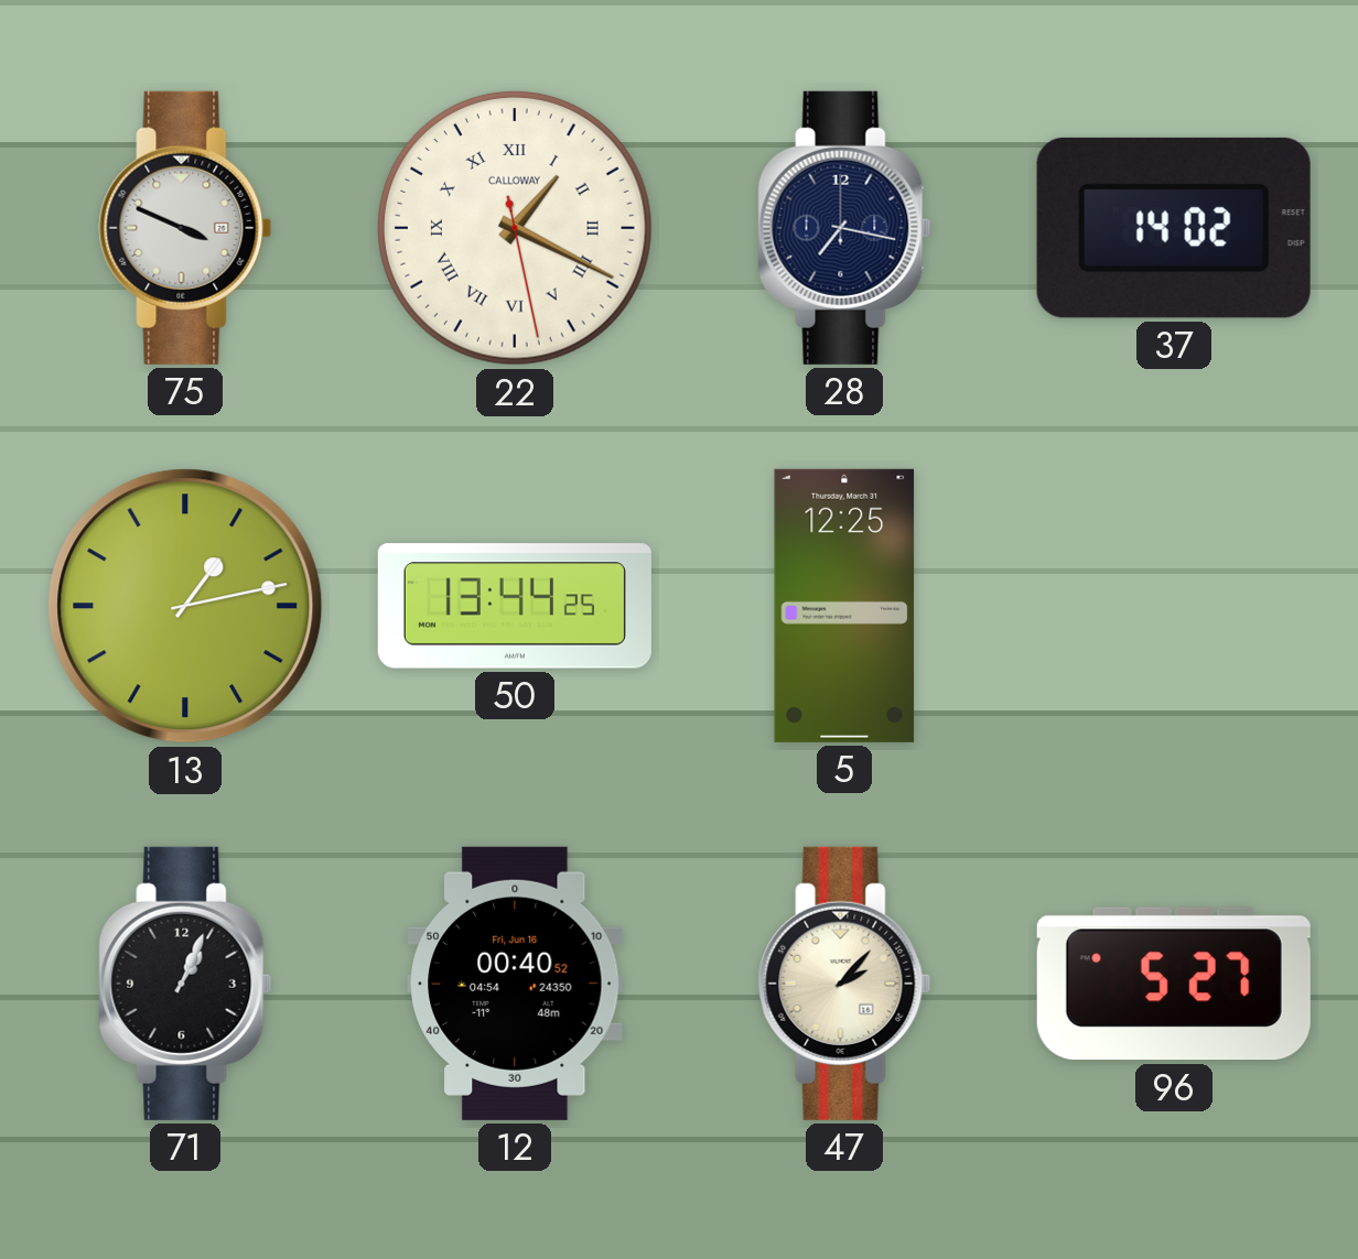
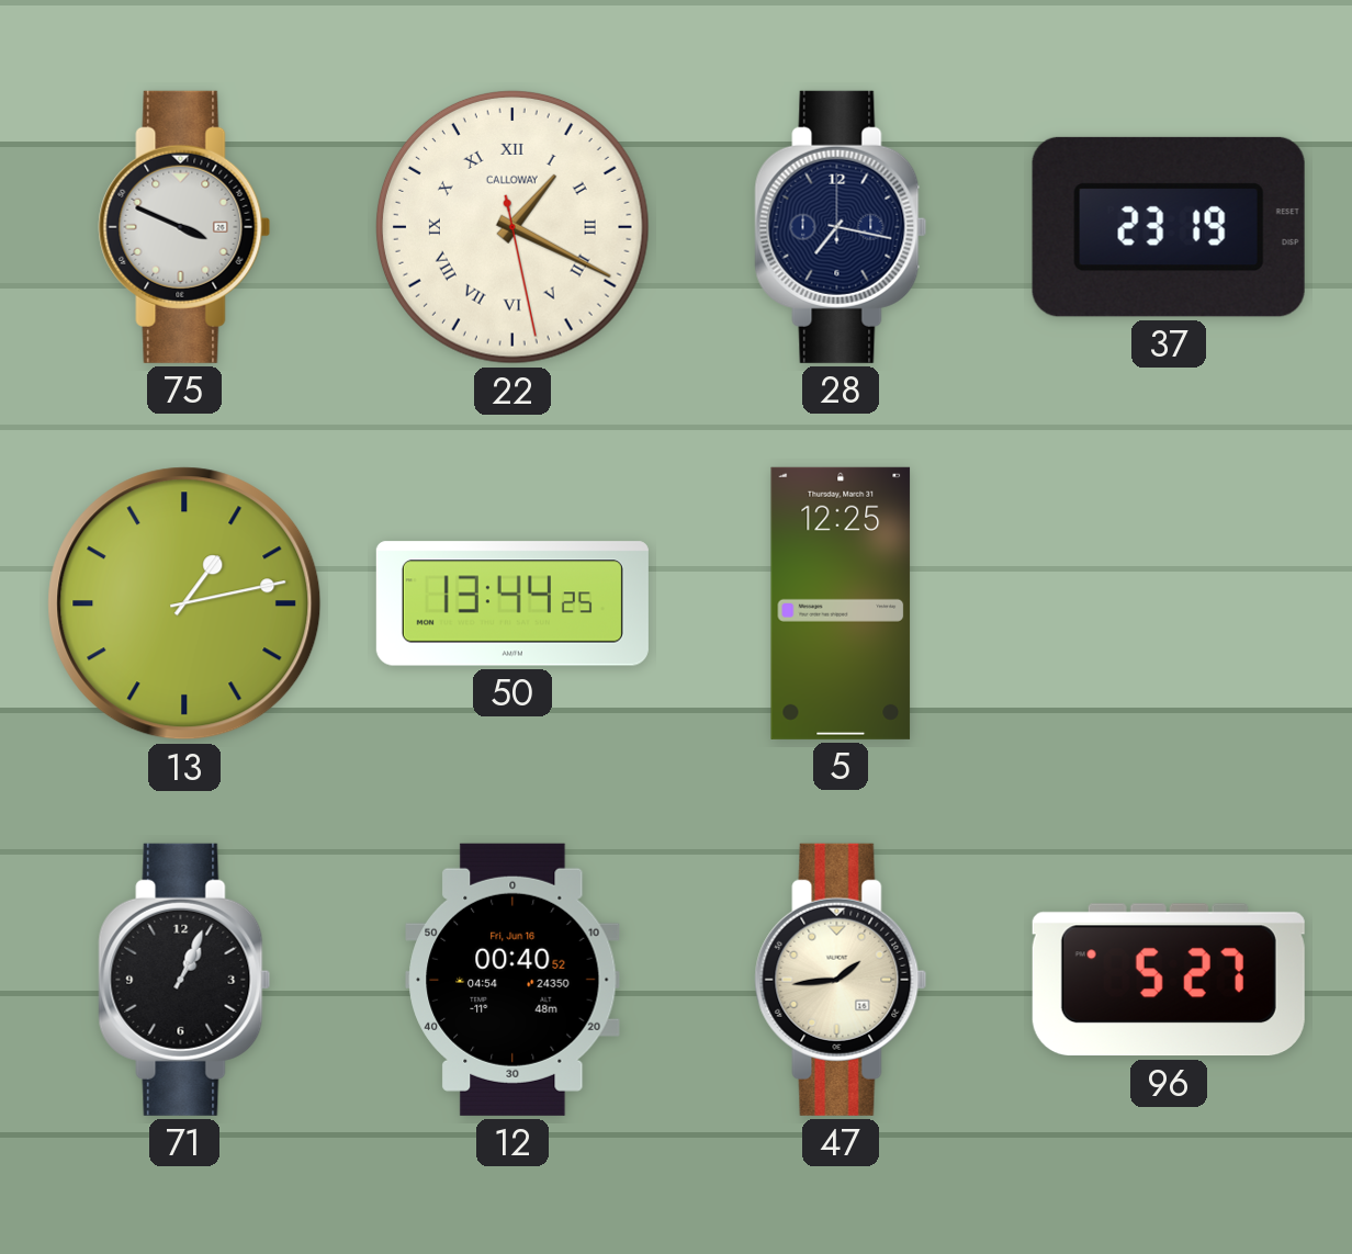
37: 14:02 -> 23:19 (1169, 227)
47: 2:07 -> 1:44 (841, 980)
